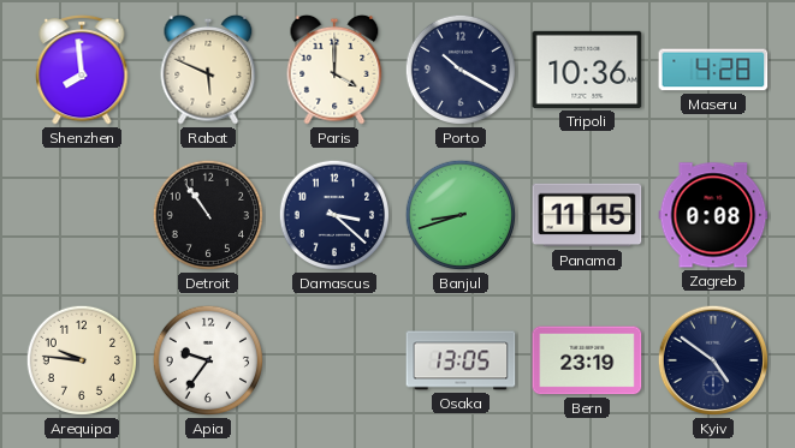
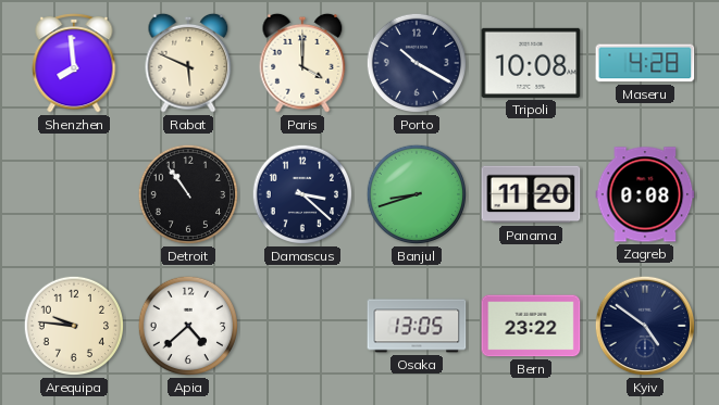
Tripoli: 10:36 -> 10:08 (531, 63)
Panama: 11:15 -> 11:20 (531, 194)
Apia: 9:36 -> 4:38 (188, 326)
Bern: 23:19 -> 23:22 (531, 326)
